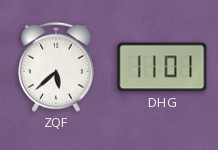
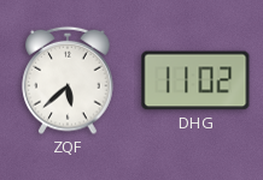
DHG: 11:01 -> 11:02 (195, 80)
